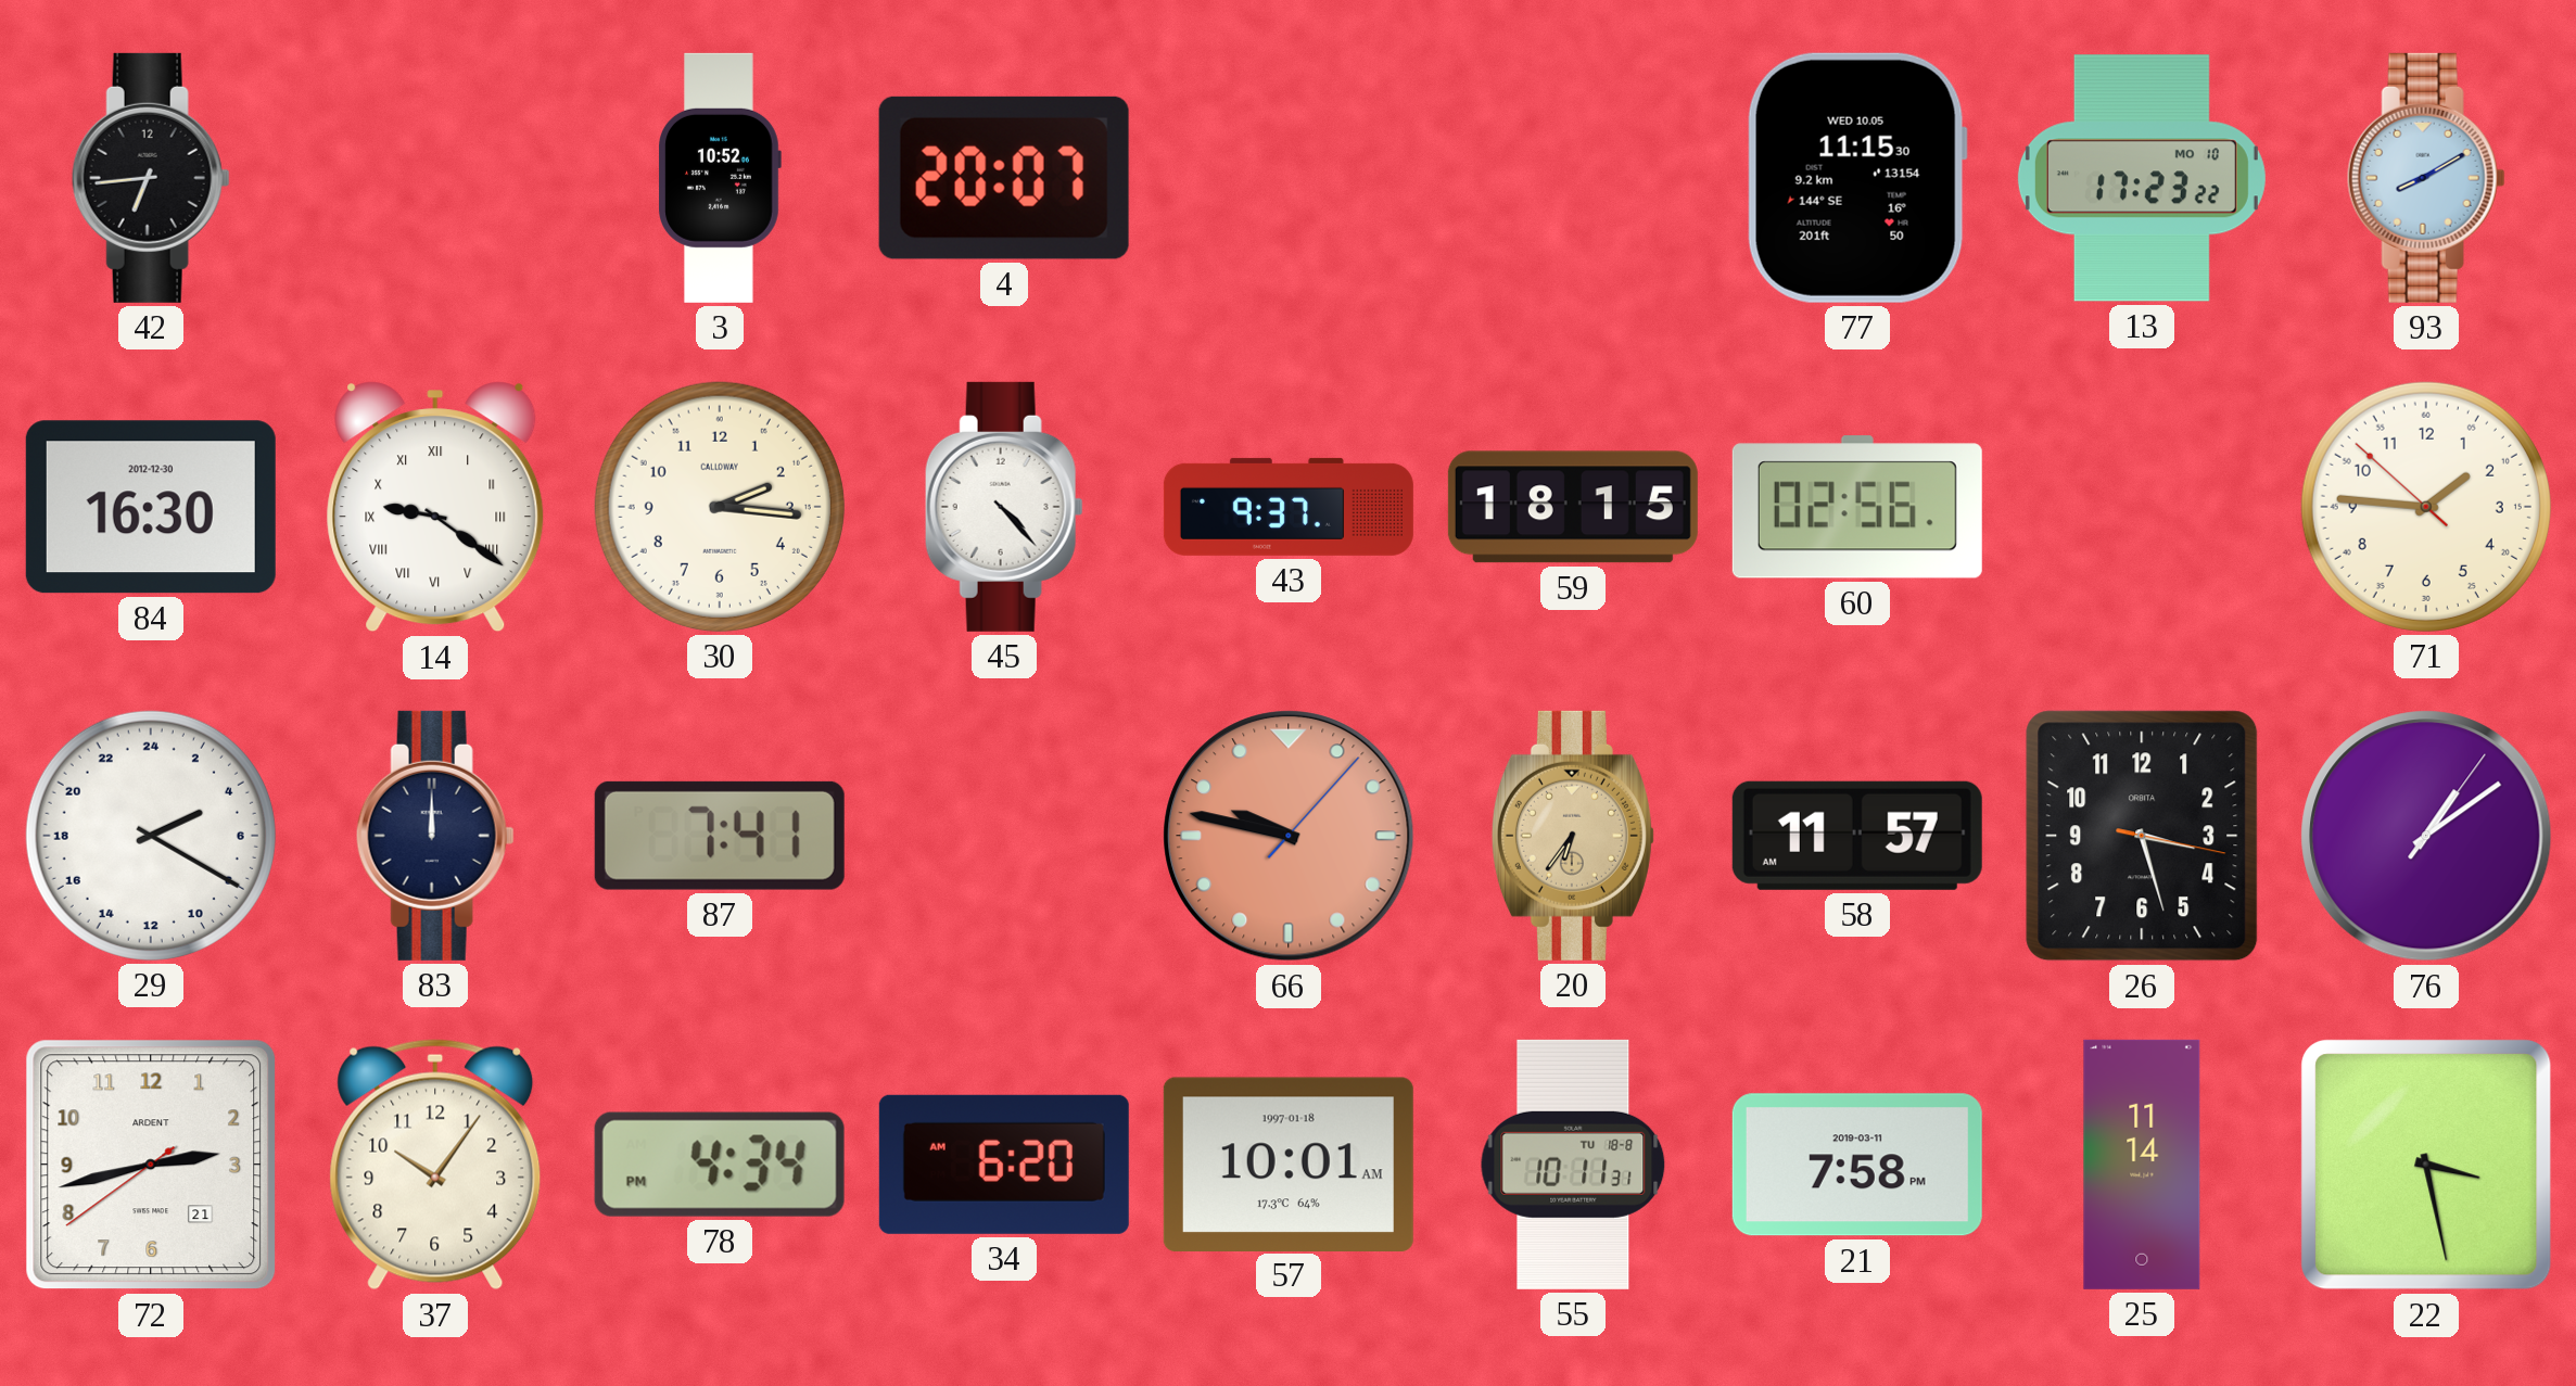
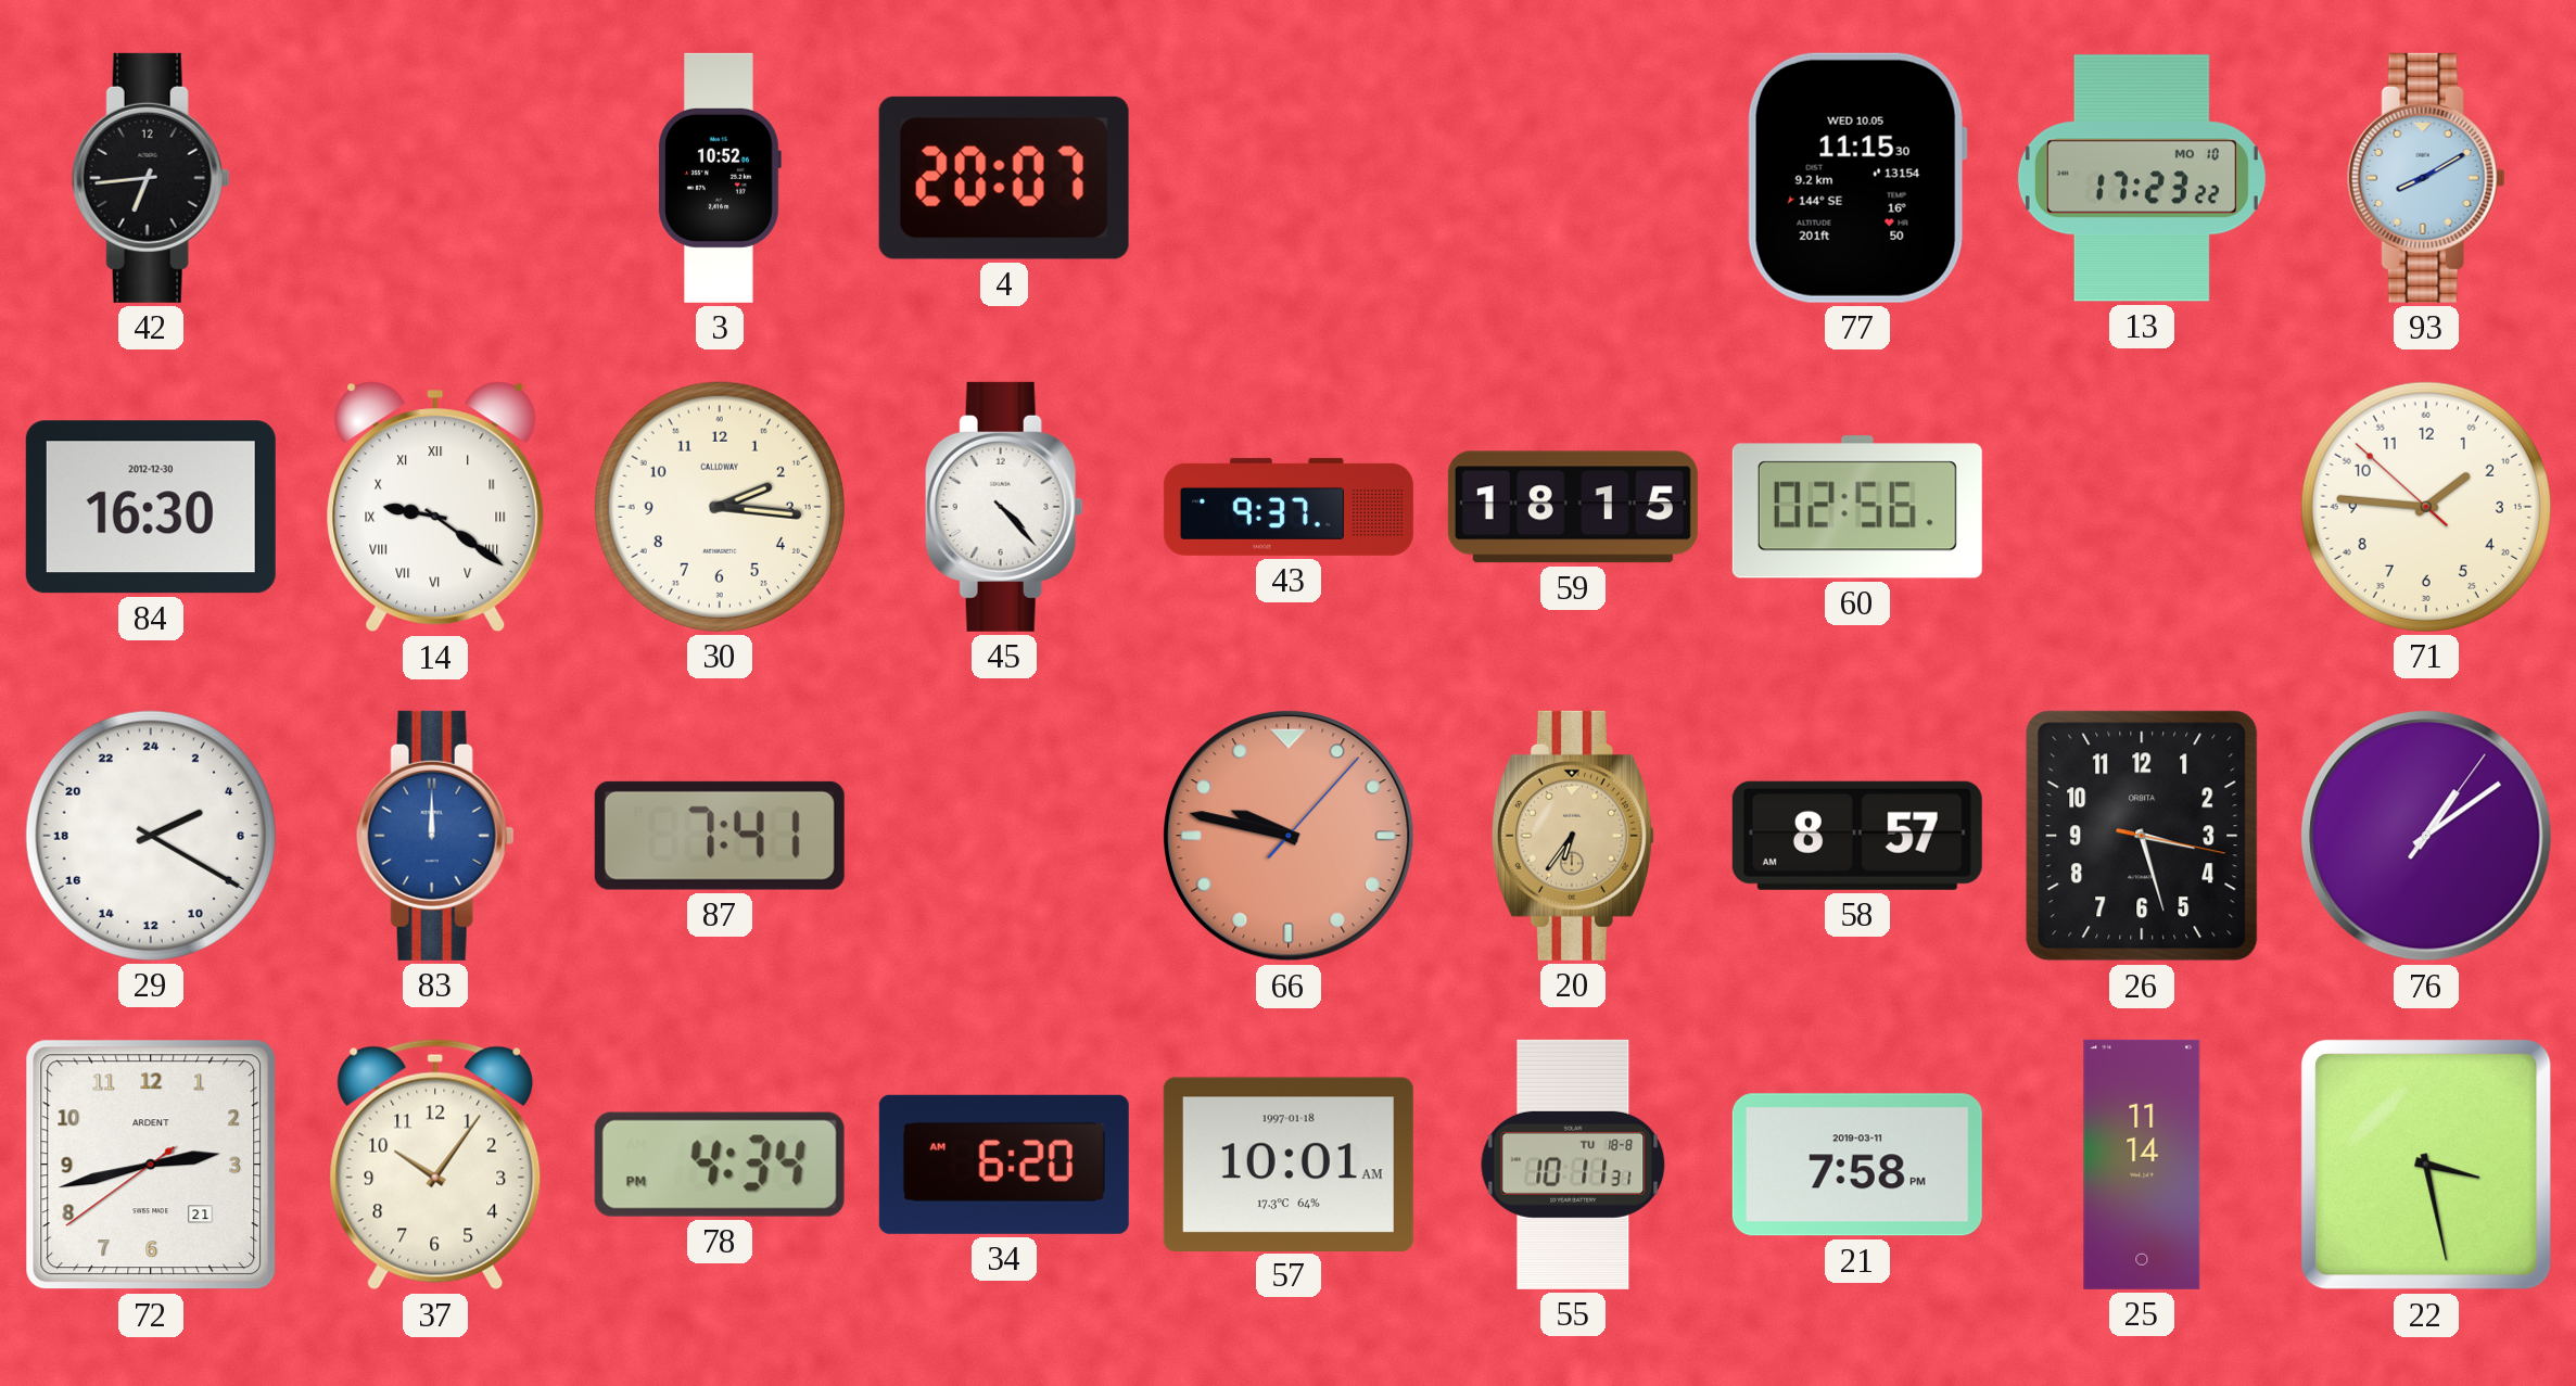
83 dial: navy -> blue (435, 836)
58: 11:57 -> 8:57 (1857, 836)
